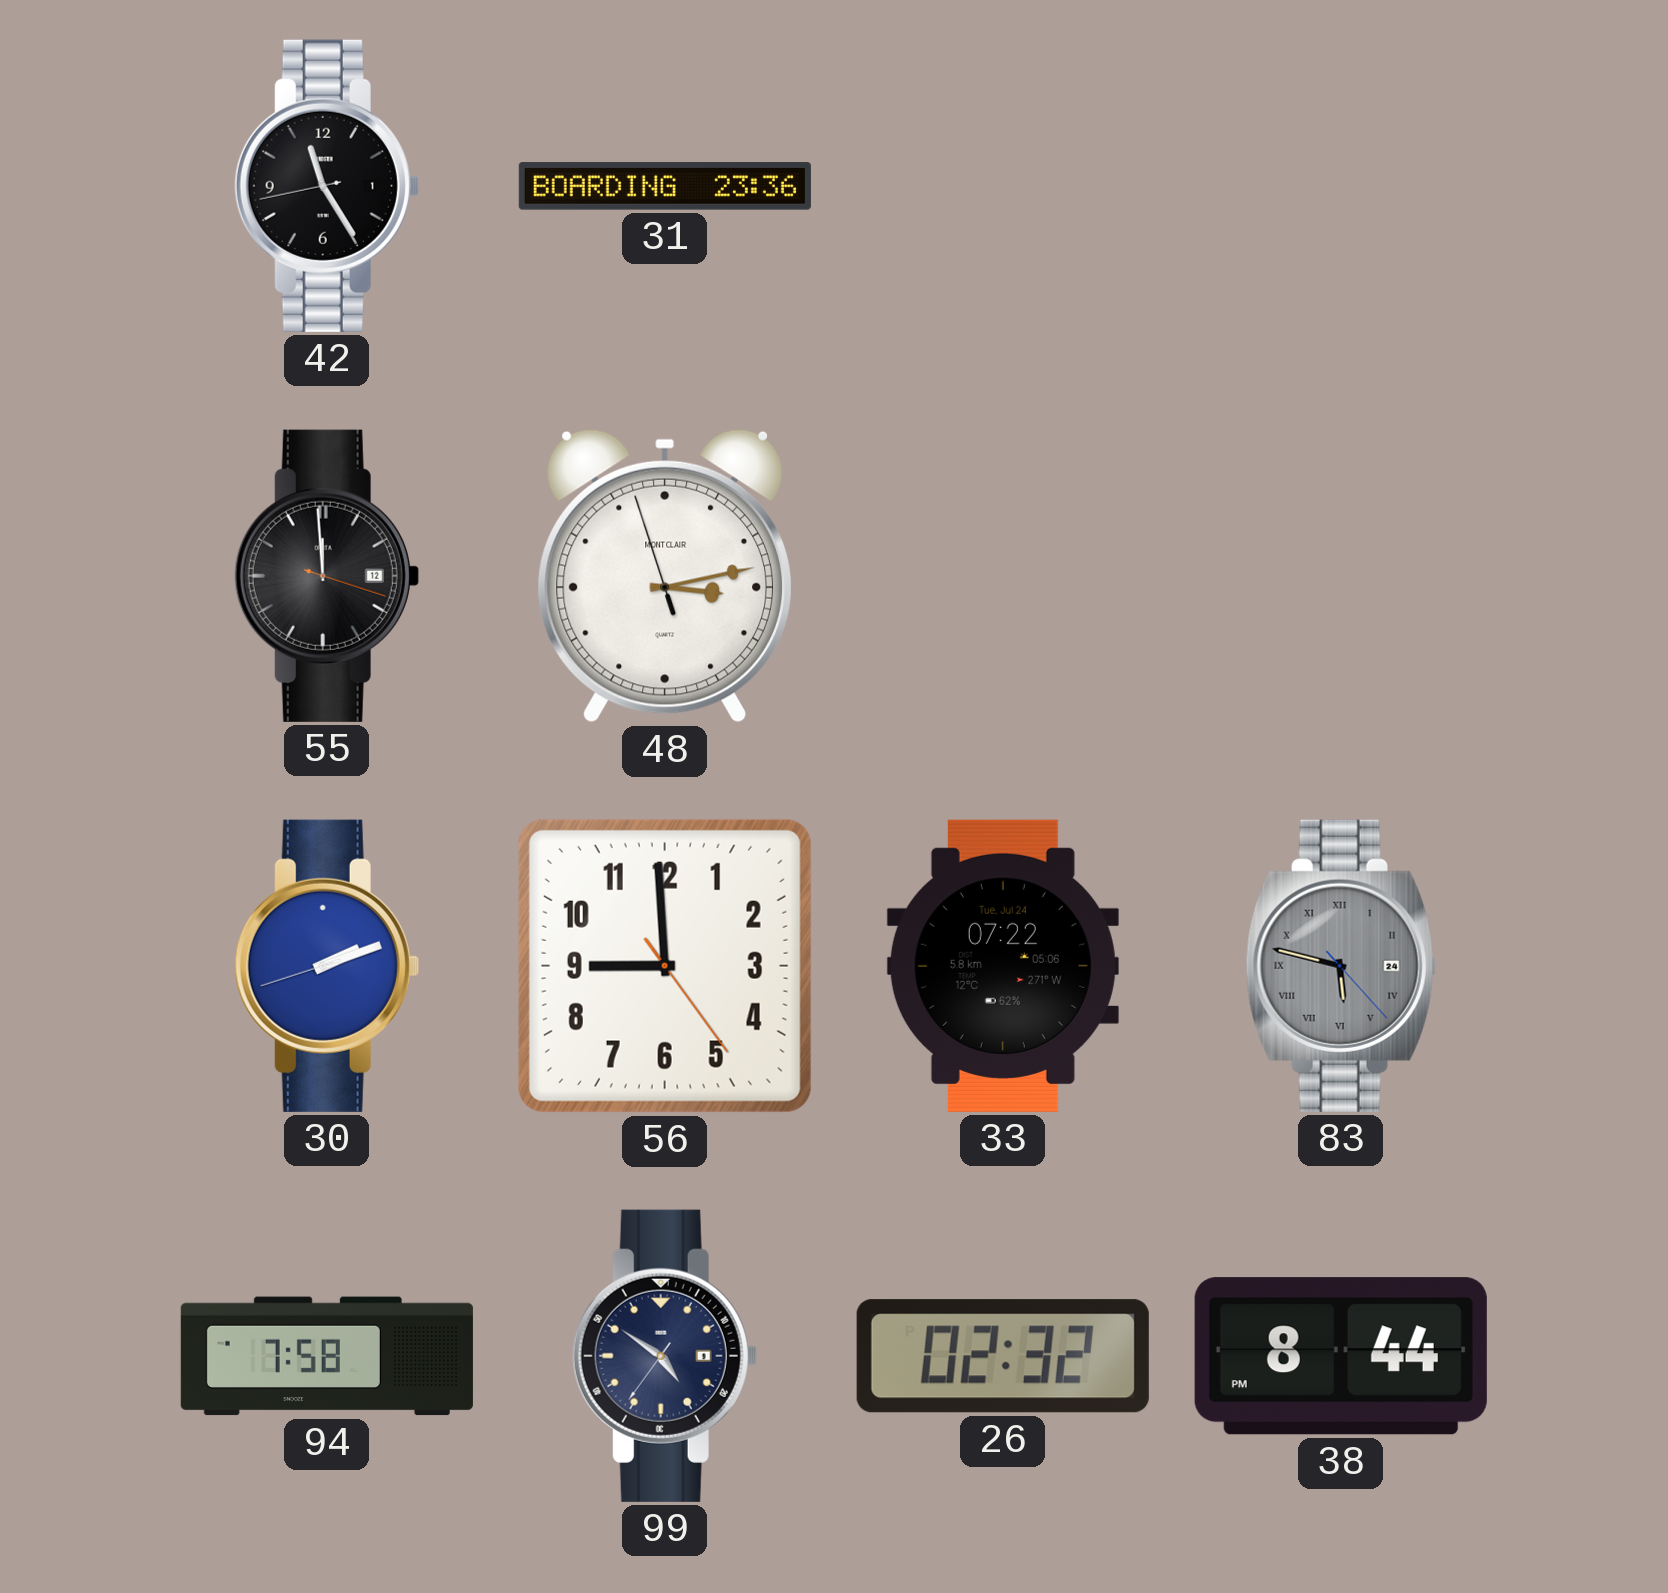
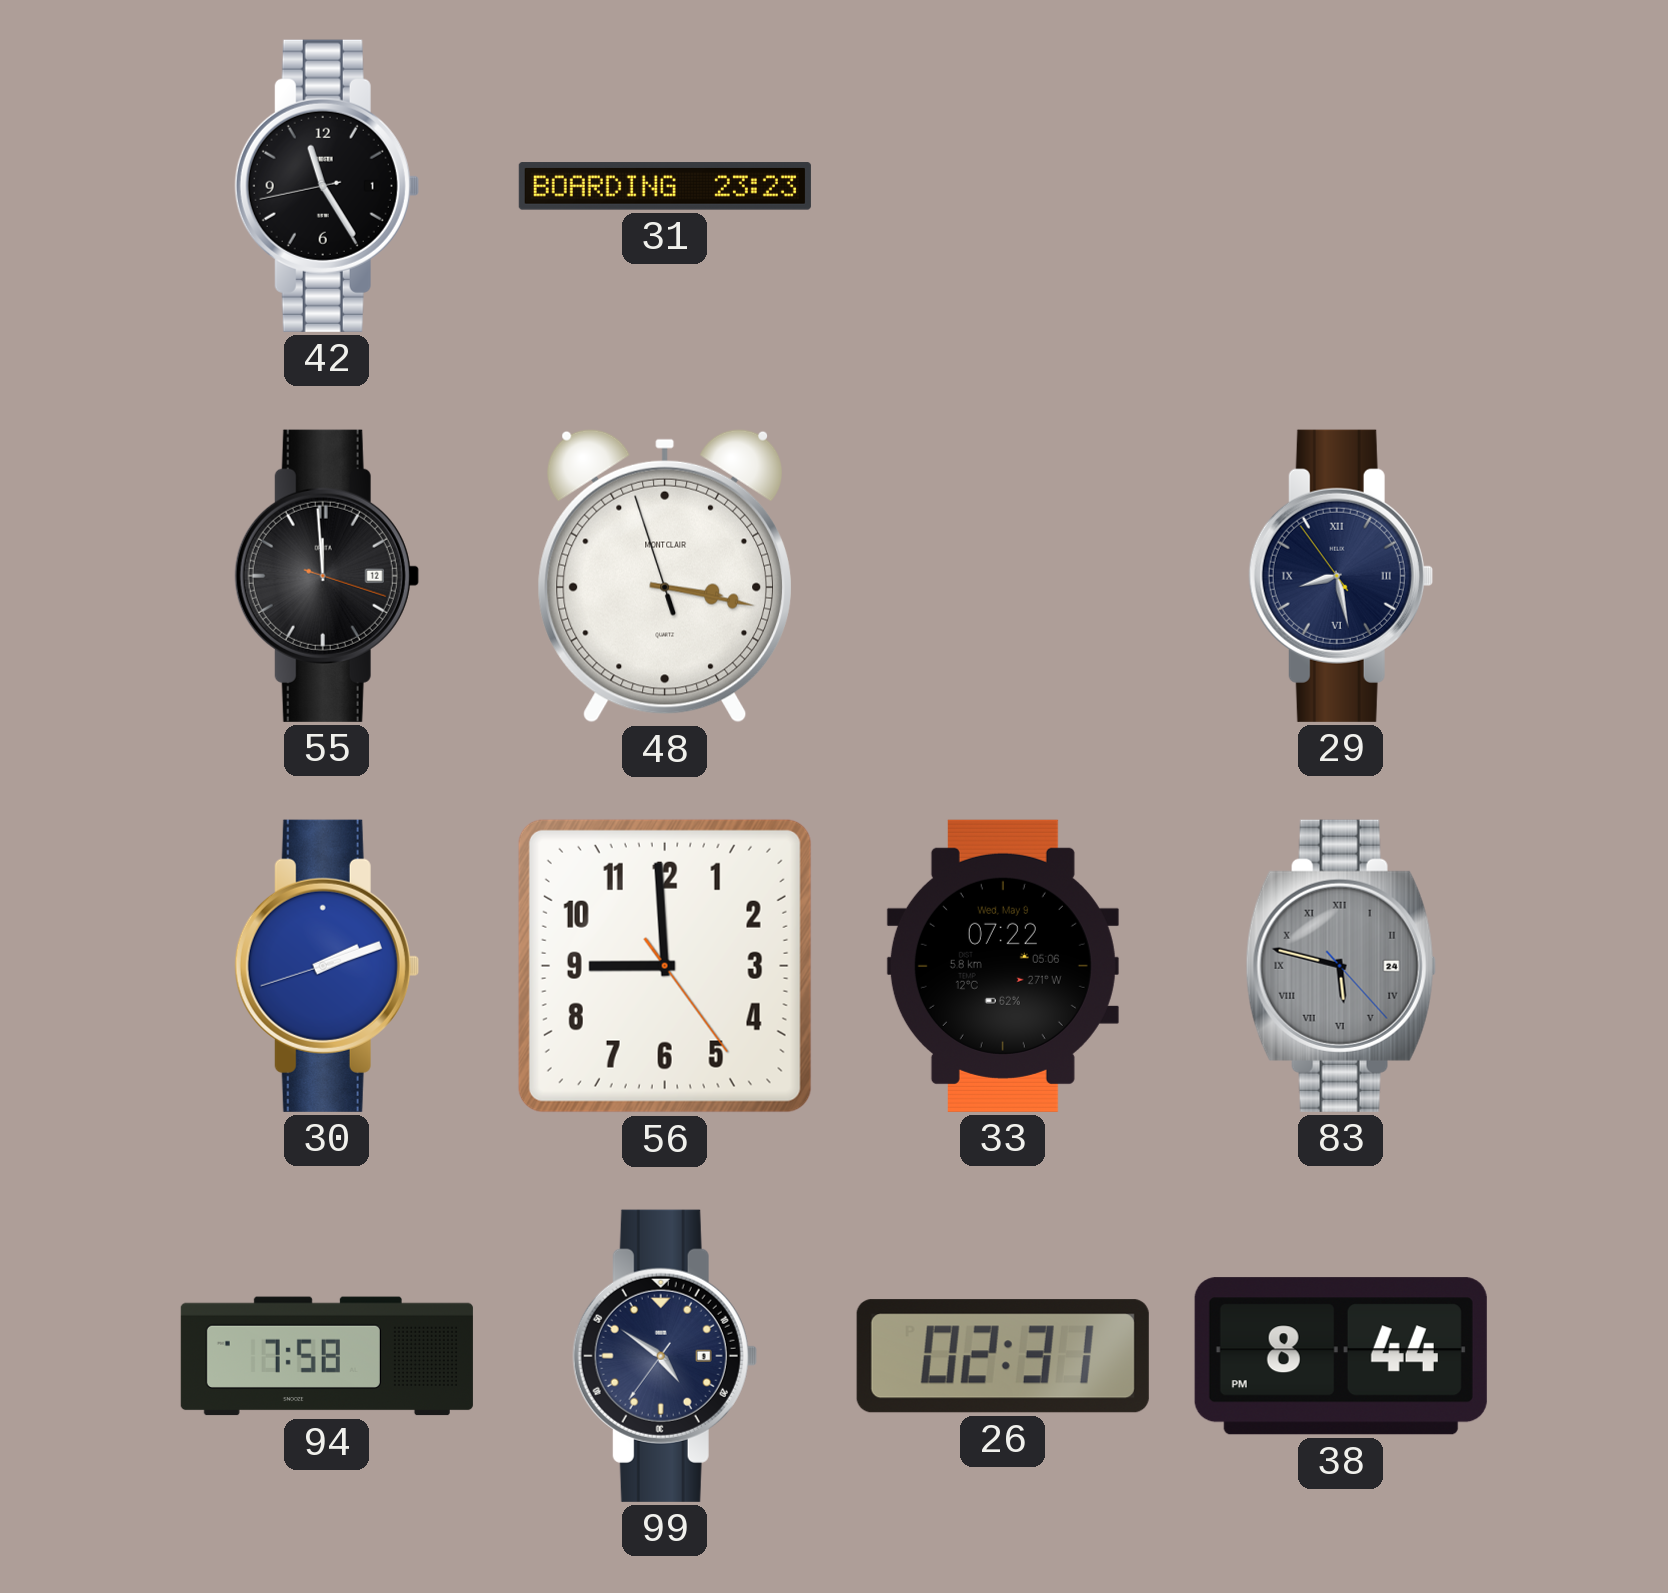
31: 23:36 -> 23:23 (665, 186)
48: 3:12 -> 3:16 (664, 576)
29: none -> 8:27 (1341, 576)
33 date: Tue, Jul 24 -> Wed, May 9 (1003, 966)
26: 02:32 -> 02:31 (1003, 1356)
